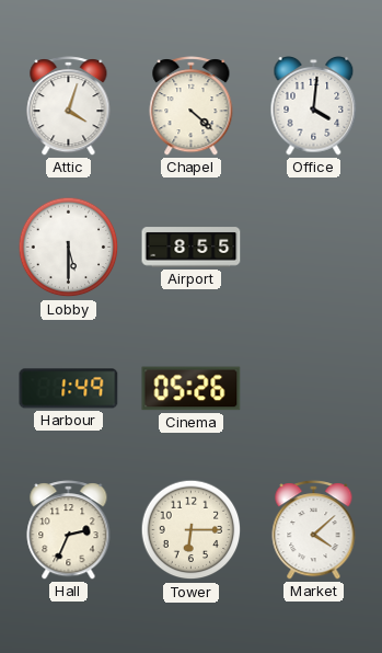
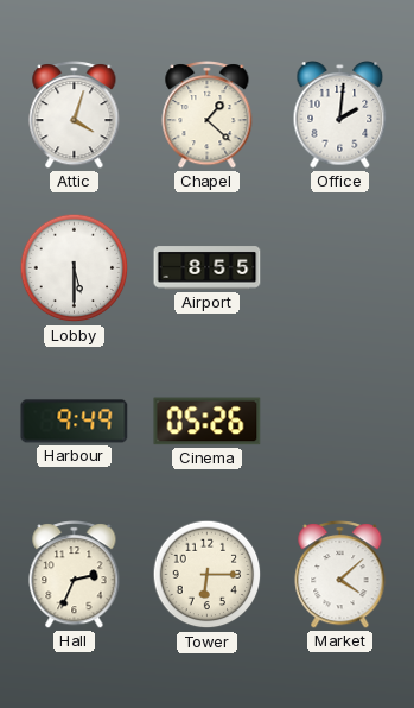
Chapel: 4:22 -> 1:22 (208, 115)
Office: 4:01 -> 2:01 (340, 115)
Harbour: 1:49 -> 9:49 (75, 422)
